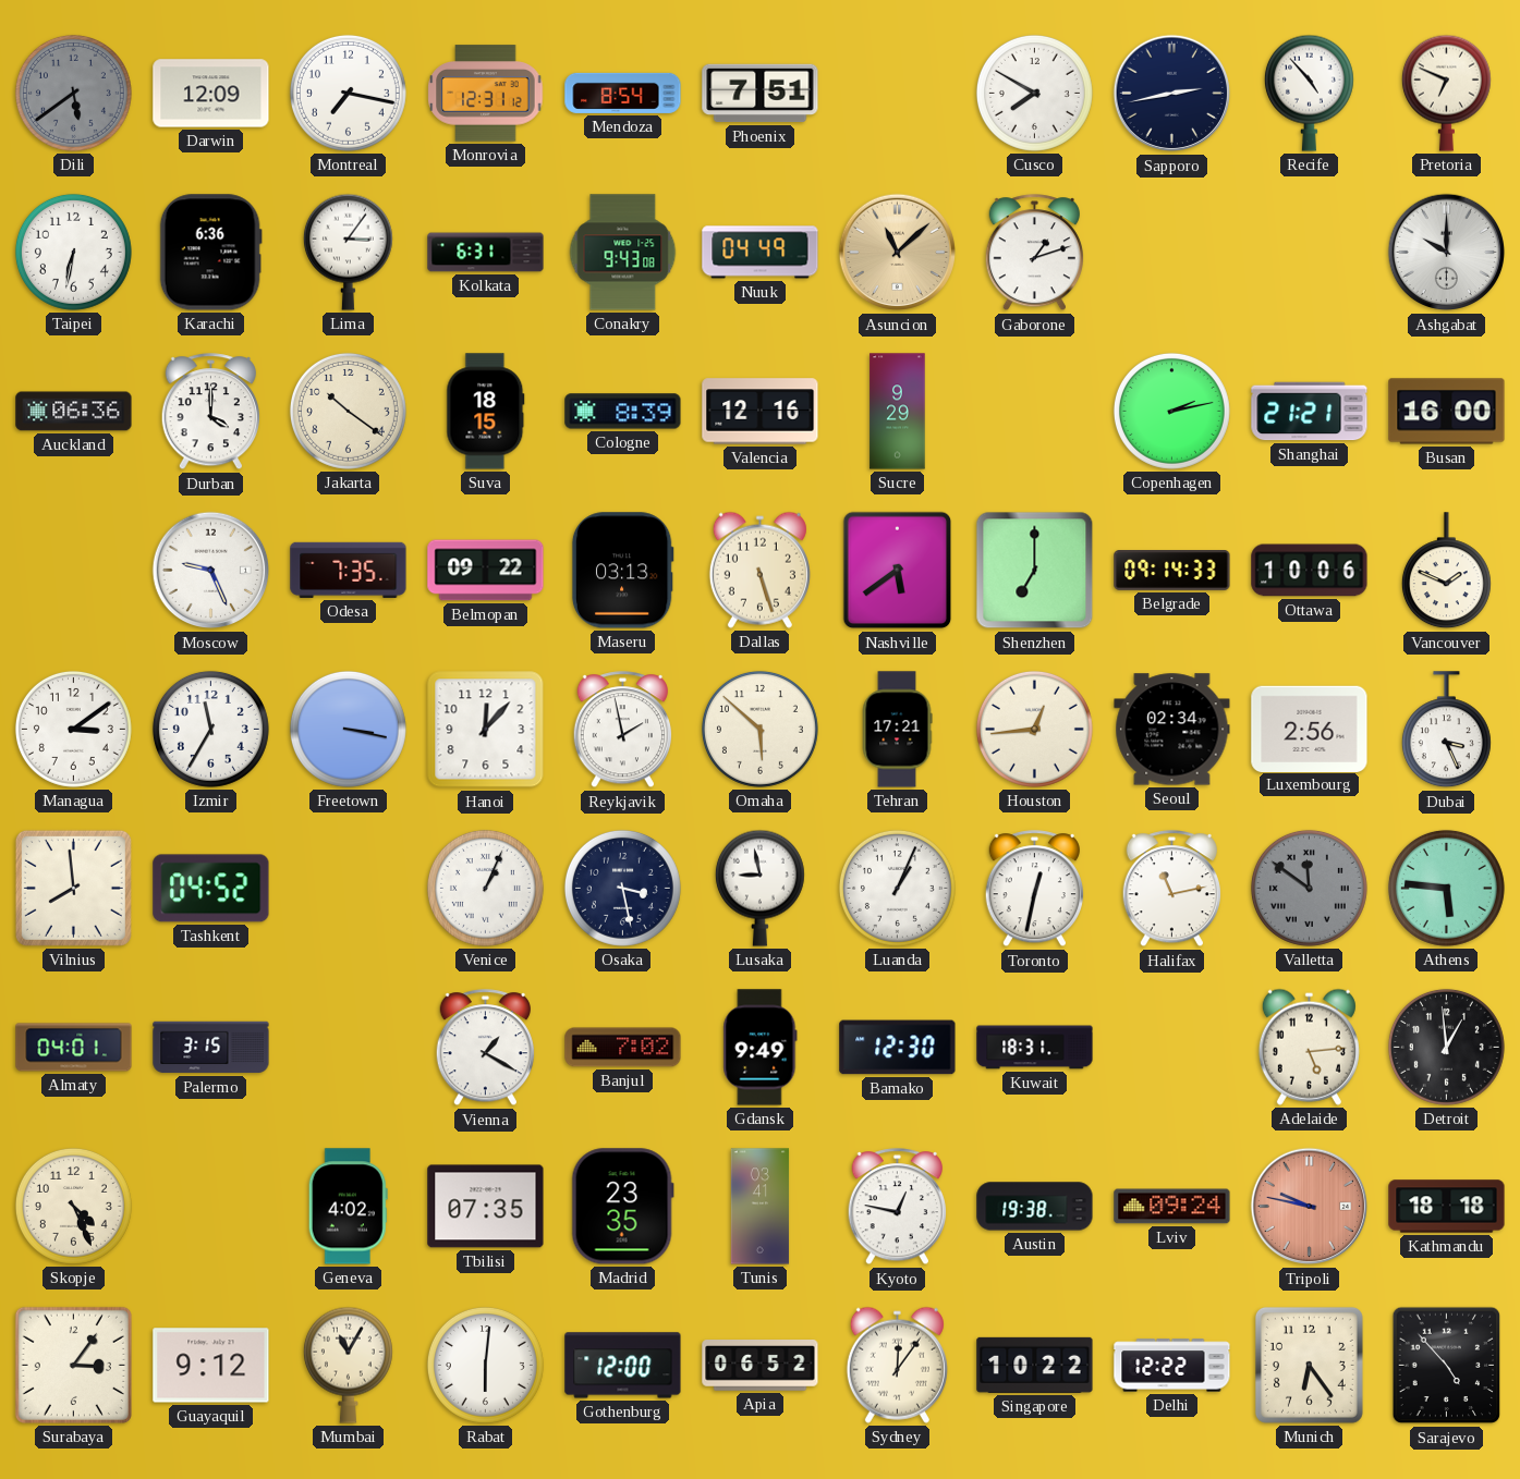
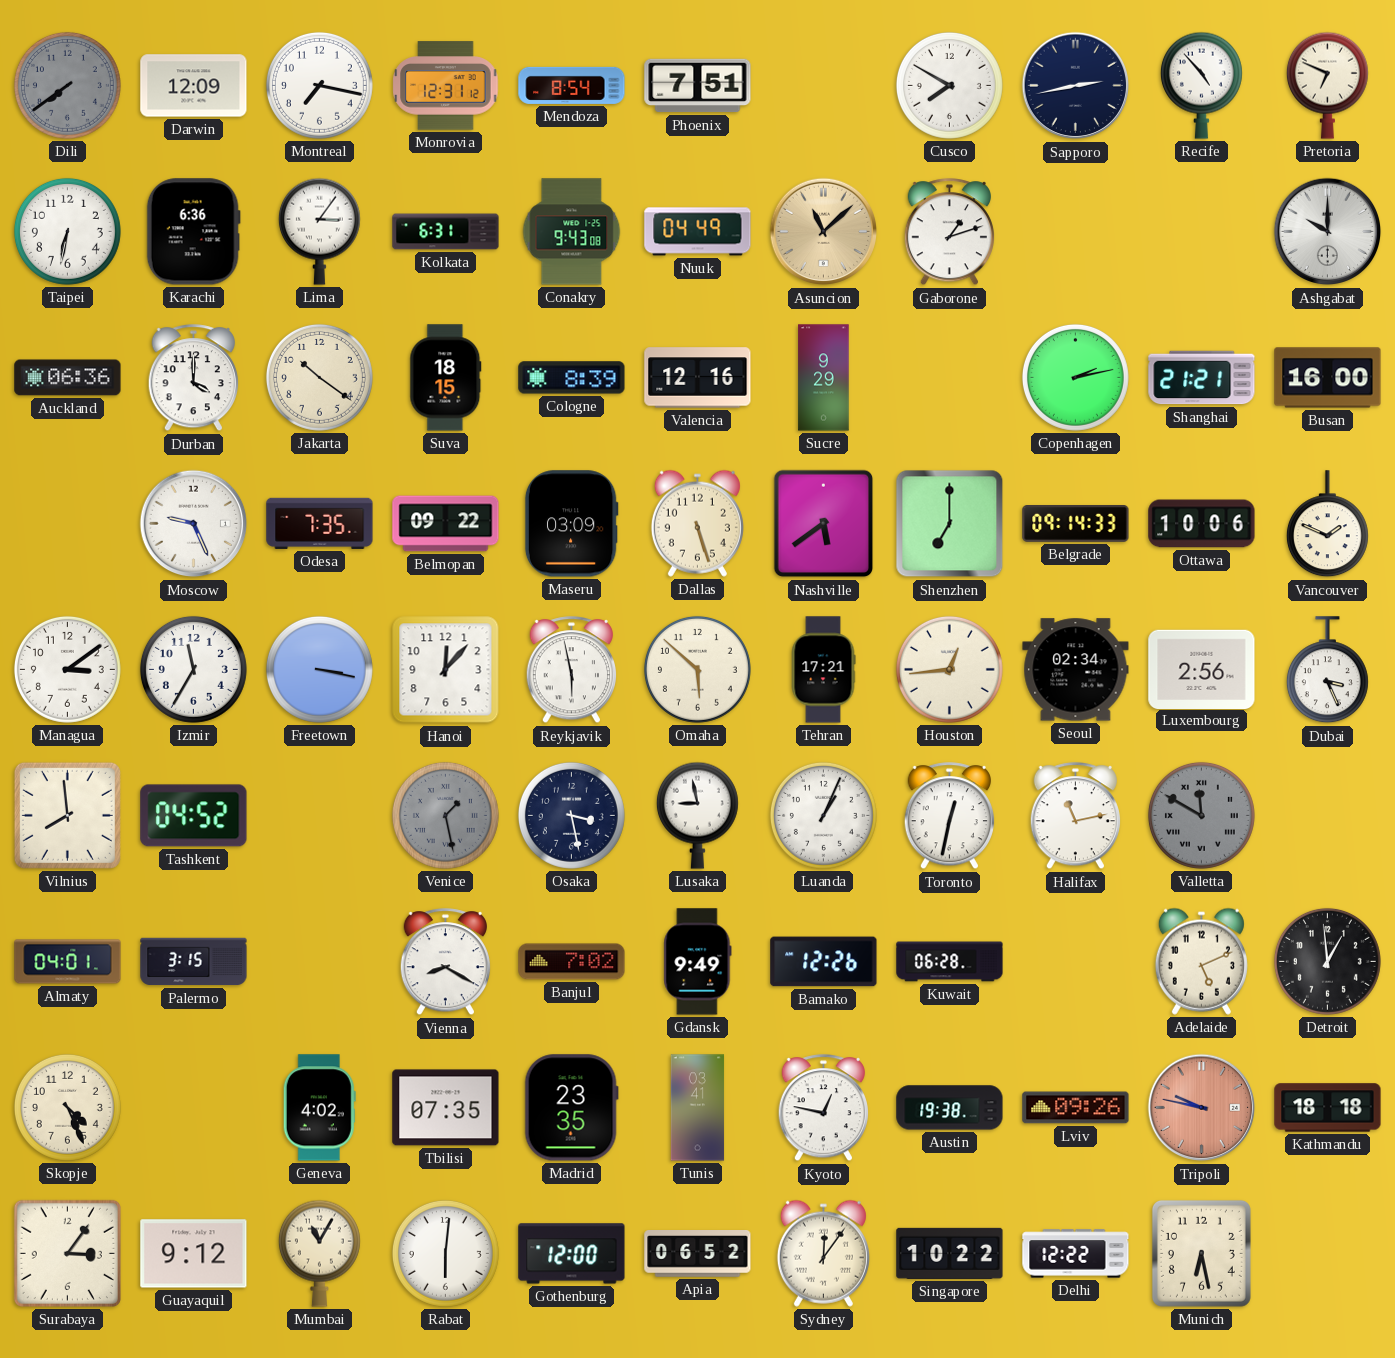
Dili: 5:39 -> 7:39 (67, 85)
Maseru: 03:13 -> 03:09 (571, 524)
Reykjavik: 1:58 -> 5:58 (571, 670)
Venice: 1:04 -> 1:28 (445, 815)
Venice dial: white -> grey (445, 815)
Valletta: 11:51 -> 11:50 (1201, 815)
Athens: 5:46 -> none (1446, 888)
Vienna: 1:20 -> 8:20 (445, 962)
Bamako: 12:30 -> 12:26 (824, 962)
Kuwait: 18:31 -> 06:28 (950, 962)
Adelaide: 5:14 -> 5:11 (1201, 961)
Lviv: 09:24 -> 09:26 (1076, 1108)
Munich: 6:24 -> 6:28 (1201, 1253)
Sarajevo: 4:53 -> none (1447, 1366)
